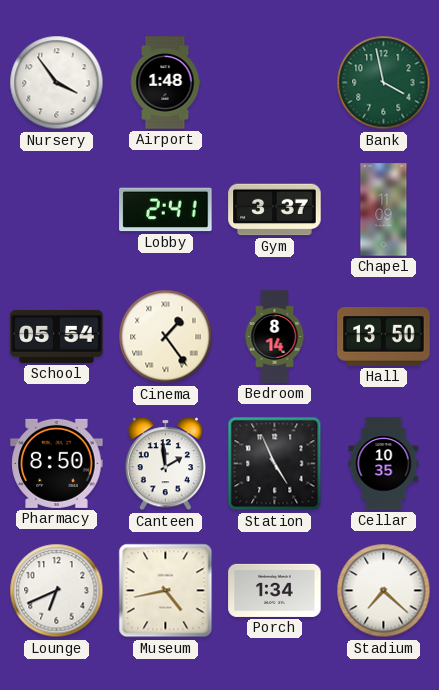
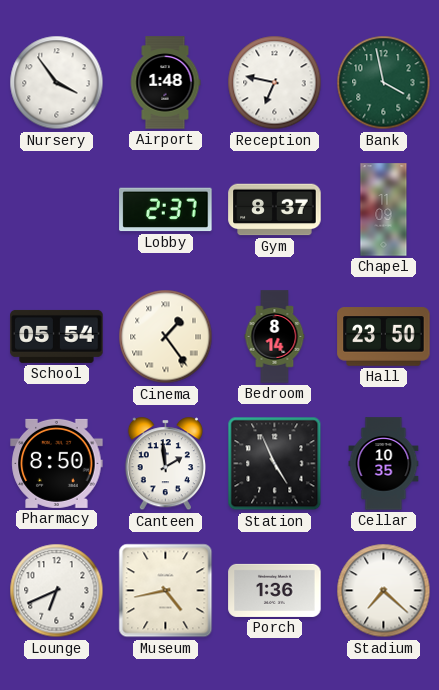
Reception: none -> 6:47 (275, 83)
Lobby: 2:41 -> 2:37 (166, 210)
Gym: 3:37 -> 8:37 (275, 210)
Hall: 13:50 -> 23:50 (384, 337)
Porch: 1:34 -> 1:36 (275, 590)
